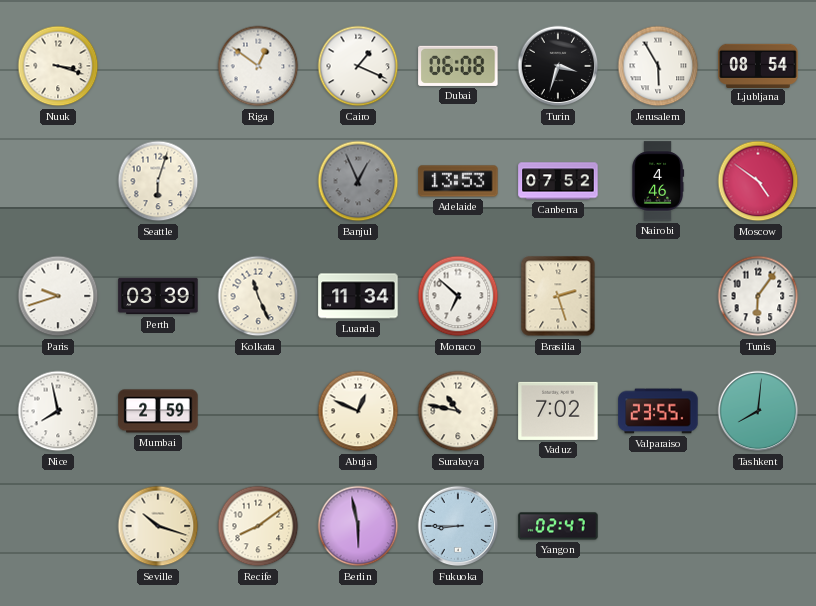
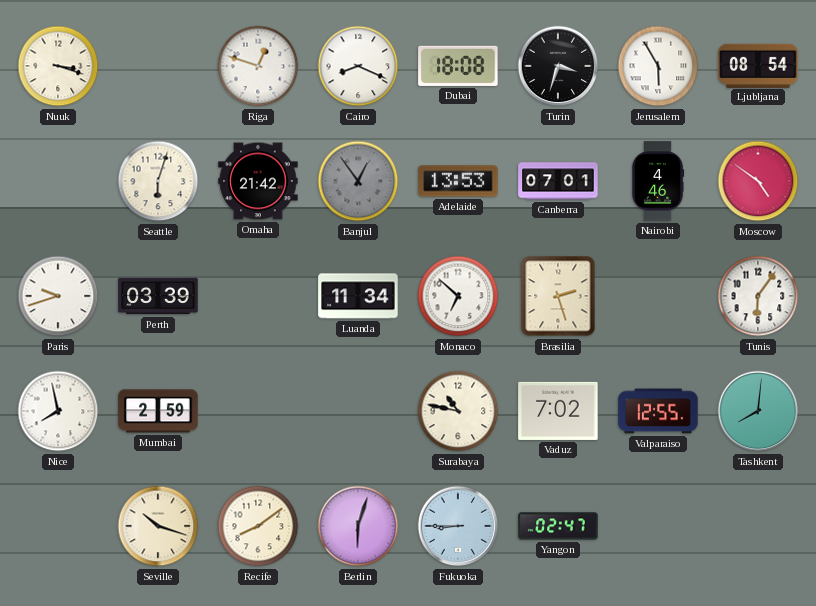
Riga: 12:51 -> 12:48 (258, 66)
Cairo: 1:19 -> 8:19 (358, 66)
Dubai: 06:08 -> 18:08 (458, 66)
Omaha: none -> 21:42 (258, 181)
Banjul: 12:56 -> 12:54 (358, 181)
Canberra: 07:52 -> 07:01 (558, 181)
Kolkata: 11:26 -> none (258, 296)
Abuja: 12:49 -> none (358, 411)
Valparaiso: 23:55 -> 12:55 (658, 411)
Berlin: 5:58 -> 6:03 (358, 526)
